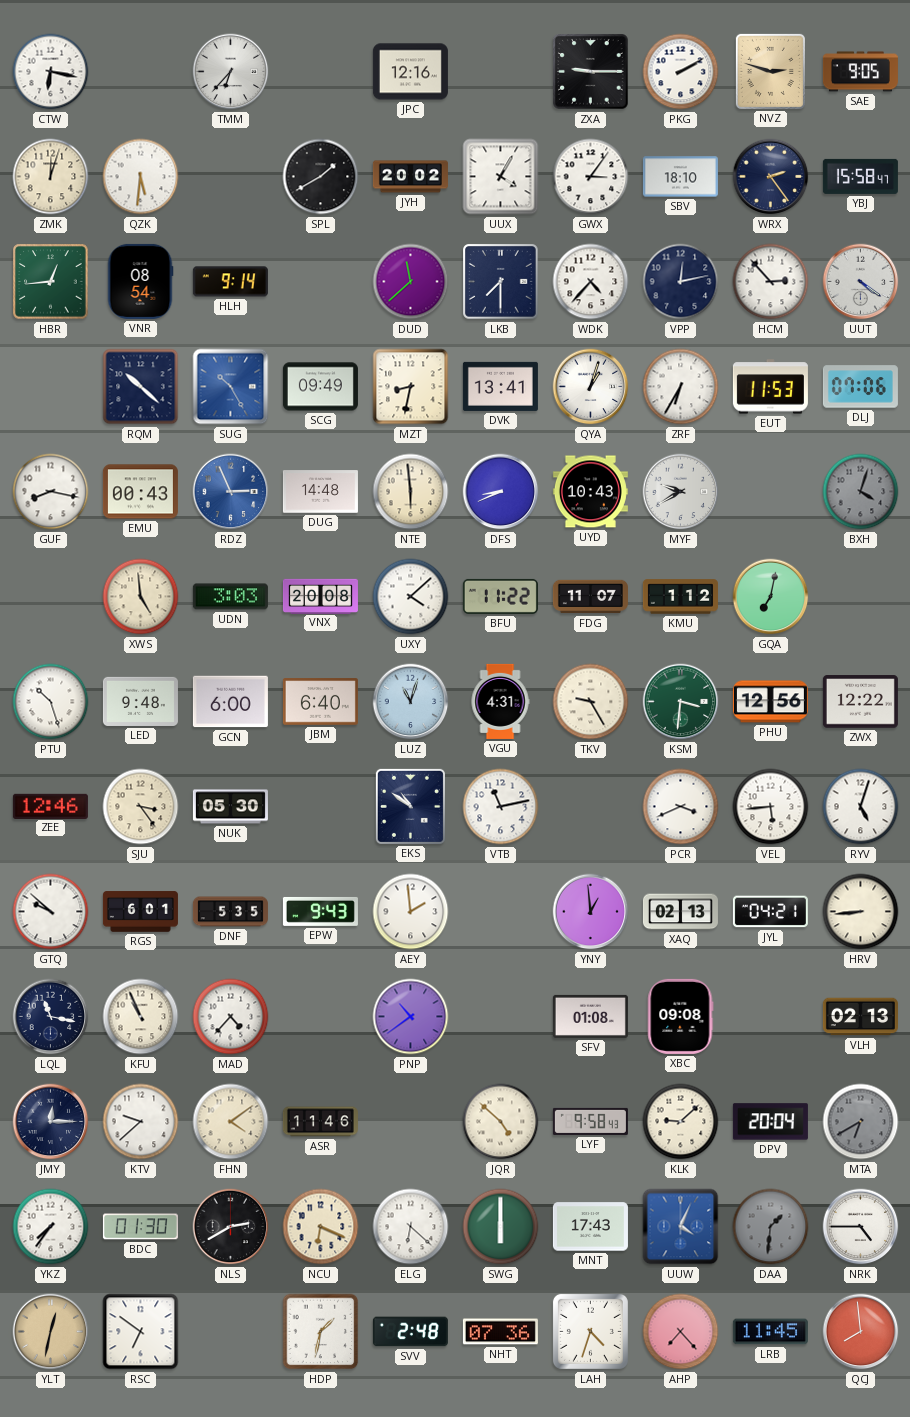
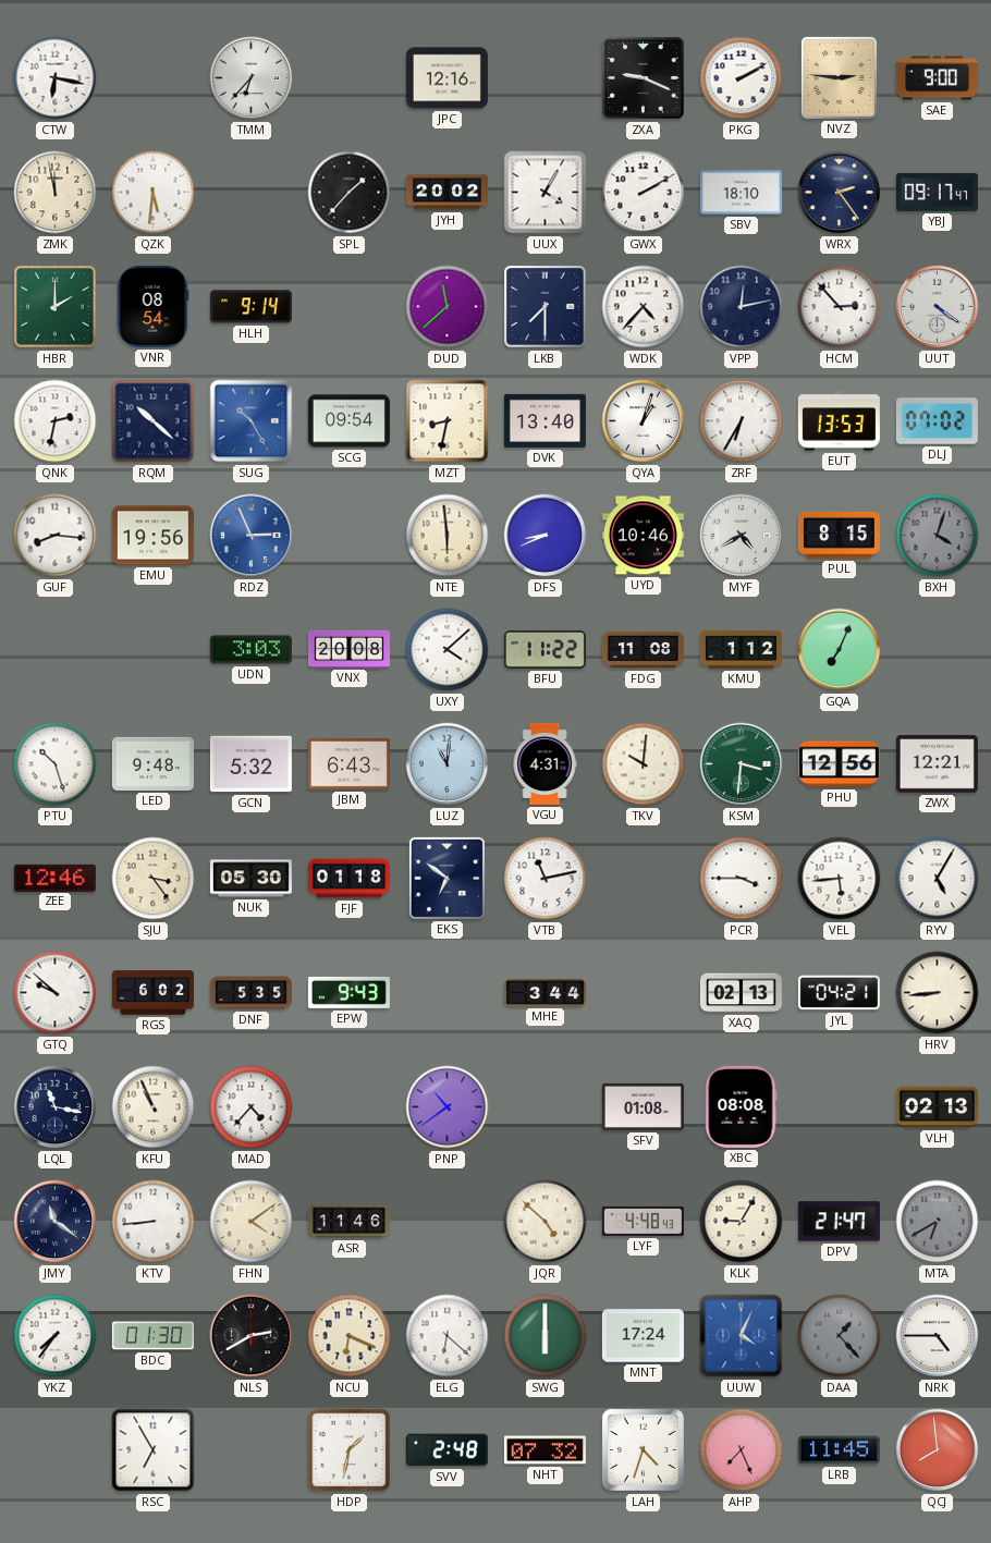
ZXA: 9:15 -> 9:19 (644, 78)
NVZ: 2:48 -> 2:46 (839, 77)
SAE: 9:05 -> 9:00 (937, 78)
ZMK: 12:03 -> 11:58 (56, 193)
SPL: 1:40 -> 1:37 (350, 193)
GWX: 3:06 -> 2:10 (644, 193)
YBJ: 15:58 -> 09:17 (937, 192)
HBR: 12:44 -> 2:00 (56, 307)
QNK: none -> 2:32 (56, 421)
SCG: 09:49 -> 09:54 (348, 421)
DVK: 13:41 -> 13:40 (545, 420)
EUT: 11:53 -> 13:53 (839, 421)
DLJ: 07:06 -> 07:02 (937, 421)
GUF: 8:17 -> 8:16 (56, 536)
EMU: 00:43 -> 19:56 (152, 536)
DUG: 14:48 -> none (320, 492)
UYD: 10:43 -> 10:46 (643, 536)
MYF: 9:40 -> 4:40 (742, 536)
PUL: none -> 8:15 (839, 535)
XWS: 4:59 -> none (141, 597)
FDG: 11:07 -> 11:08 (643, 650)
GQA: 7:02 -> 7:04 (840, 650)
GCN: 6:00 -> 5:32 (250, 764)
JBM: 6:40 -> 6:43 (348, 764)
LUZ: 11:03 -> 11:01 (448, 764)
TKV: 9:25 -> 10:01 (644, 764)
ZWX: 12:22 -> 12:21 (937, 764)
FJF: none -> 01:18 (348, 879)
EKS: 10:51 -> 6:51 (446, 878)
PCR: 3:41 -> 3:45 (742, 879)
RYV: 5:03 -> 5:05 (938, 879)
RGS: 6:01 -> 6:02 (152, 993)
AEY: 1:59 -> none (411, 912)
MHE: none -> 3:44 (545, 992)
YNY: 12:59 -> none (591, 912)
XBC: 09:08 -> 08:08 (742, 1106)
JMY: 12:15 -> 11:21 (56, 1222)
KTV: 9:38 -> 8:44 (154, 1222)
LYF: 9:58 -> 4:48 (643, 1221)
KLK: 9:08 -> 9:05 (742, 1222)
DPV: 20:04 -> 21:47 (839, 1222)
MNT: 17:43 -> 17:24 (643, 1336)
DAA: 1:31 -> 1:23 (840, 1336)
YLT: 12:32 -> none (51, 1332)
RSC: 6:51 -> 6:55 (154, 1450)
NHT: 07:36 -> 07:32 (545, 1450)
AHP: 7:23 -> 7:26 (742, 1450)
